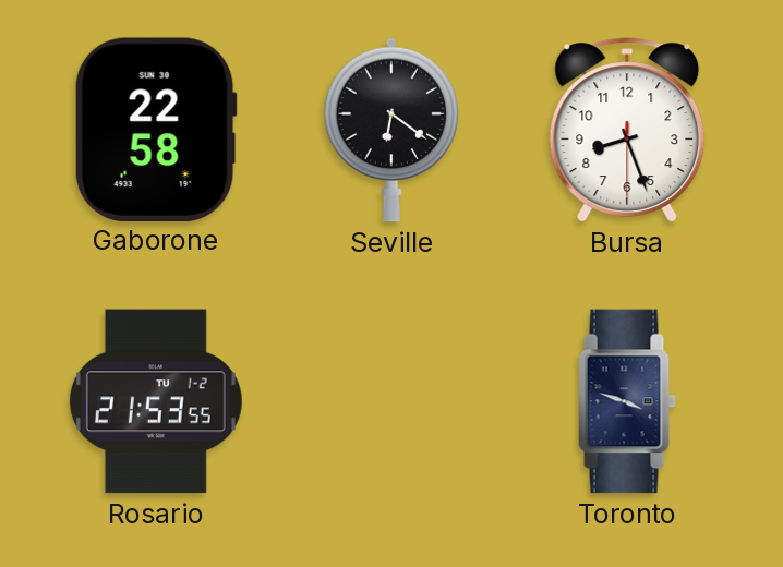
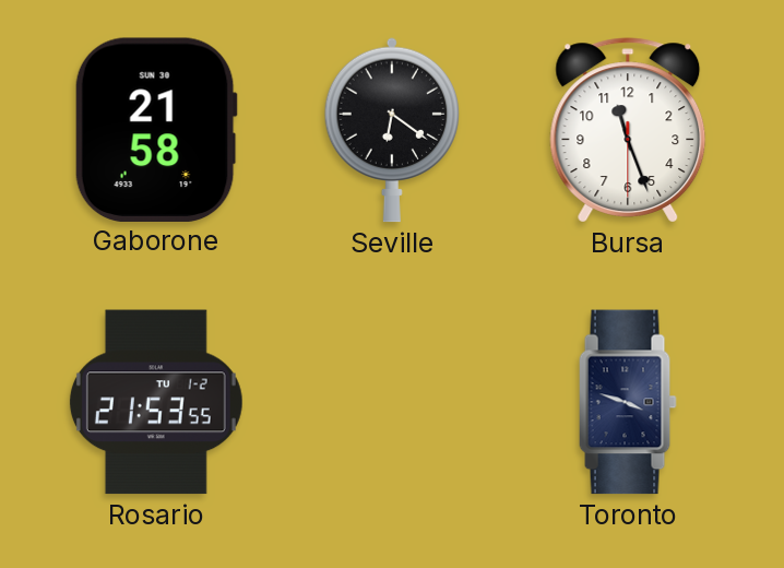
Gaborone: 22:58 -> 21:58 (156, 129)
Bursa: 8:26 -> 11:26 (628, 130)
